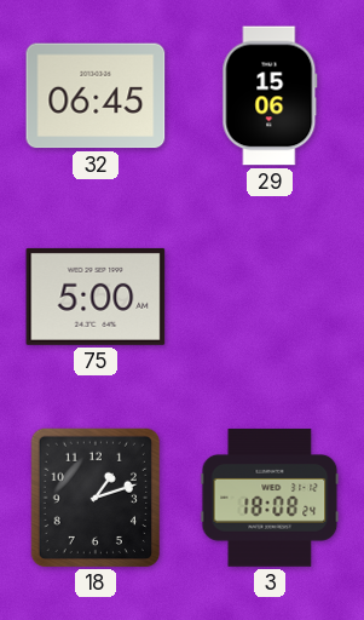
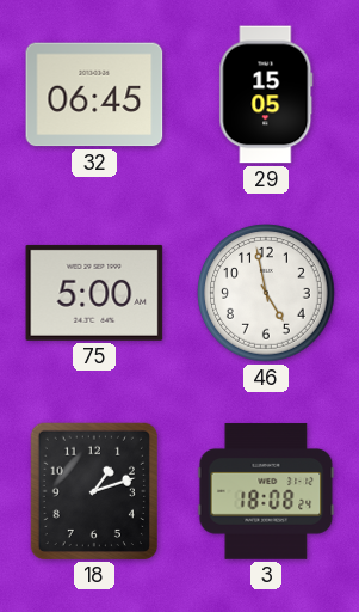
29: 15:06 -> 15:05 (266, 94)
46: none -> 4:58 (266, 293)
